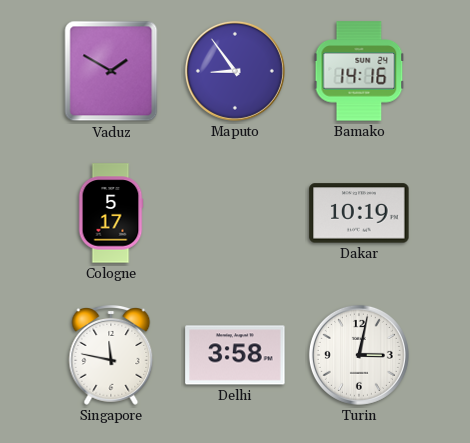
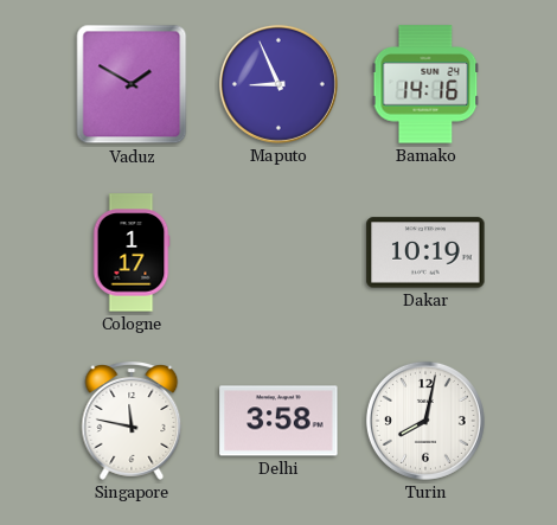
Maputo: 8:54 -> 8:56 (278, 84)
Cologne: 5:17 -> 1:17 (132, 252)
Turin: 3:02 -> 8:02 (425, 421)
